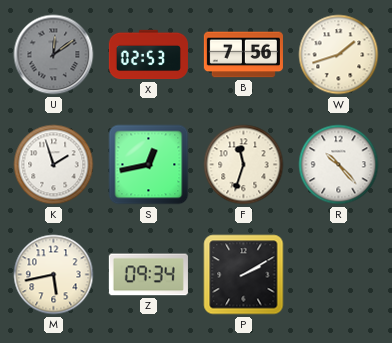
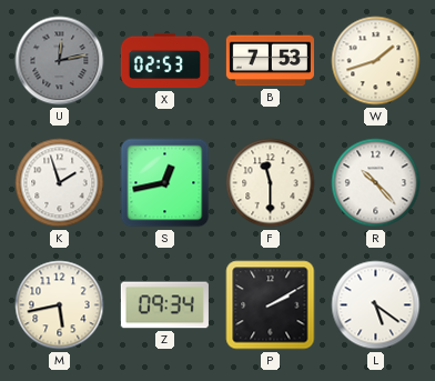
U: 12:09 -> 12:13 (60, 61)
B: 7:56 -> 7:53 (270, 61)
F: 11:33 -> 11:30 (271, 183)
L: none -> 5:21 (376, 305)
